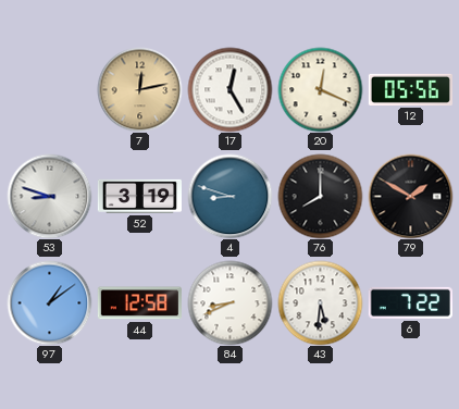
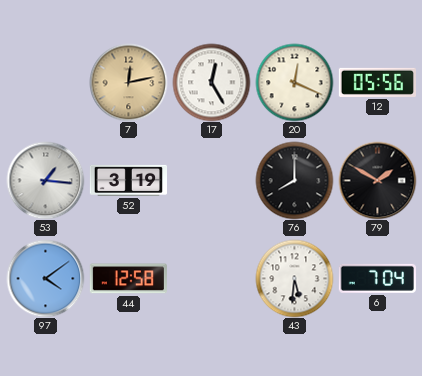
53: 8:48 -> 1:16 (45, 180)
4: 8:48 -> none (230, 196)
97: 1:09 -> 4:09 (45, 278)
84: 8:41 -> none (230, 302)
6: 7:22 -> 7:04 (377, 278)
